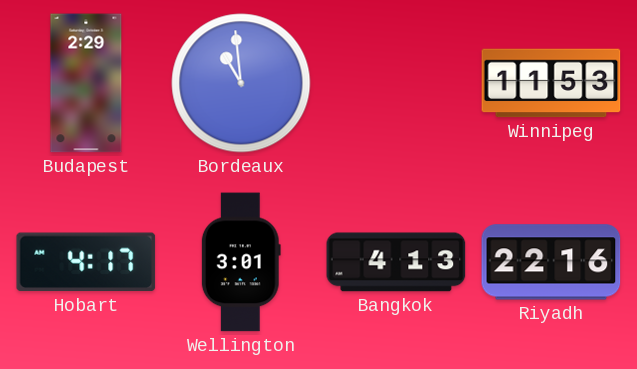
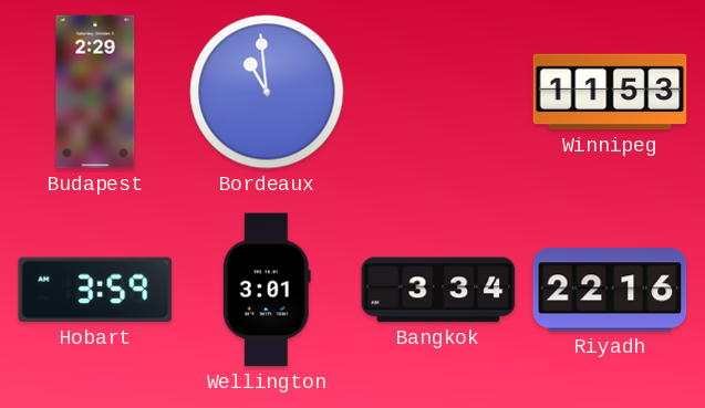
Hobart: 4:17 -> 3:59 (95, 290)
Bangkok: 4:13 -> 3:34 (438, 290)
